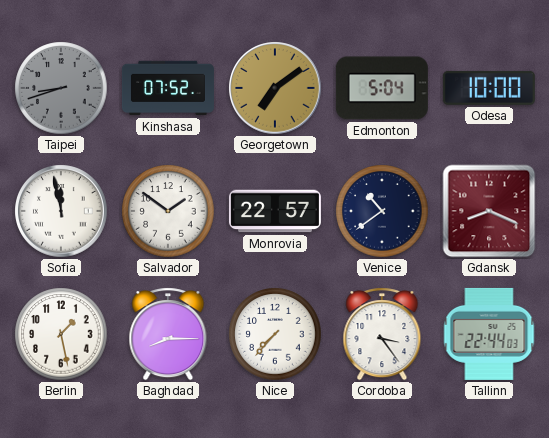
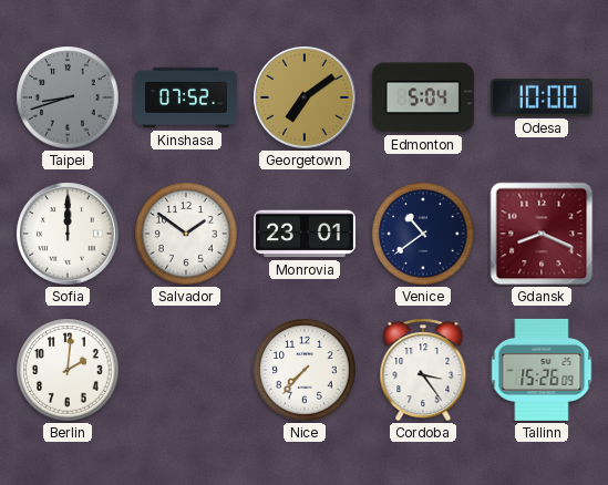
Sofia: 11:58 -> 12:00 (68, 234)
Monrovia: 22:57 -> 23:01 (305, 234)
Berlin: 1:28 -> 2:01 (68, 370)
Baghdad: 8:15 -> none (168, 334)
Tallinn: 22:44 -> 15:26 (542, 370)
